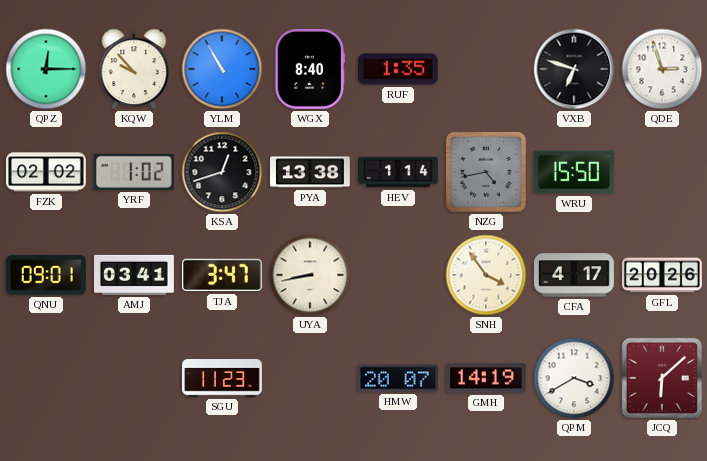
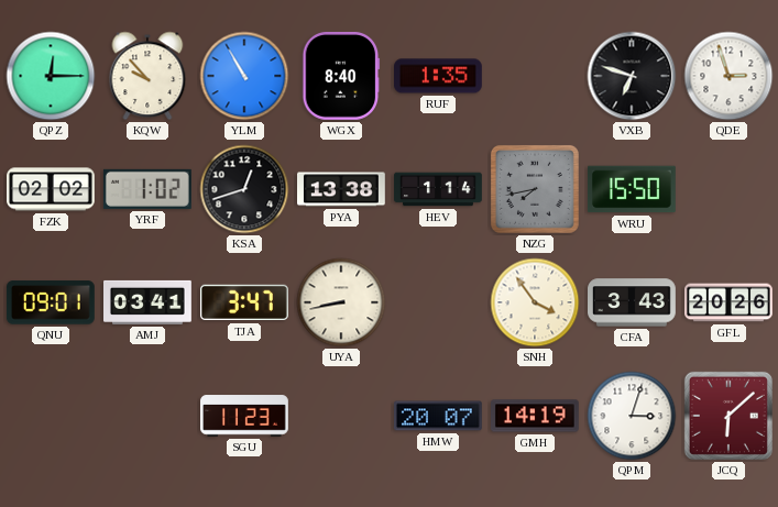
NZG: 4:43 -> 7:43 (535, 189)
CFA: 4:17 -> 3:43 (633, 302)
QPM: 3:40 -> 3:03 (632, 416)
